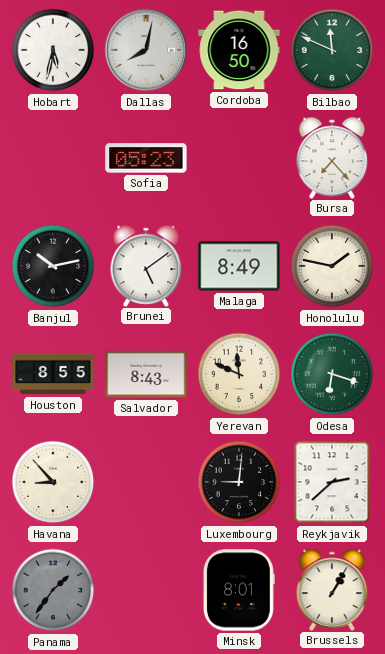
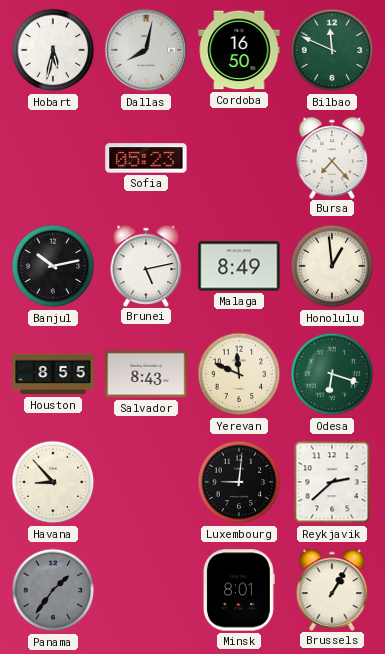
Brunei: 5:09 -> 5:13 (146, 265)
Honolulu: 1:47 -> 12:59 (332, 266)
